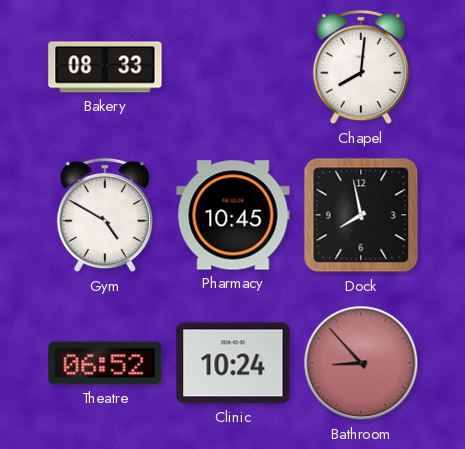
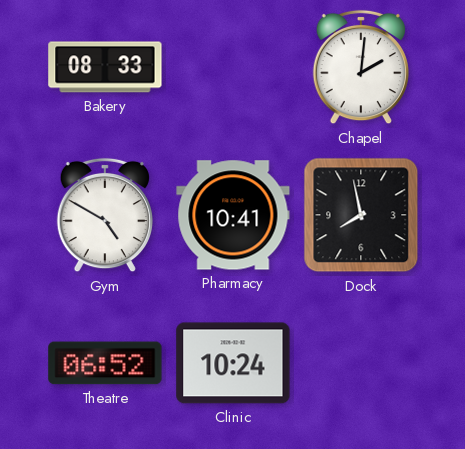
Chapel: 8:01 -> 2:01 (361, 67)
Pharmacy: 10:45 -> 10:41 (233, 215)
Bathroom: 8:53 -> none (361, 363)
